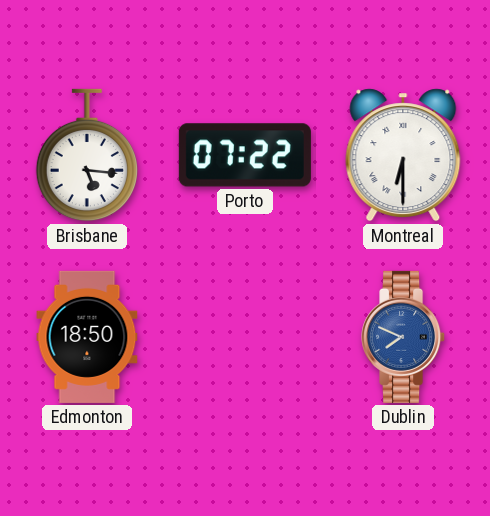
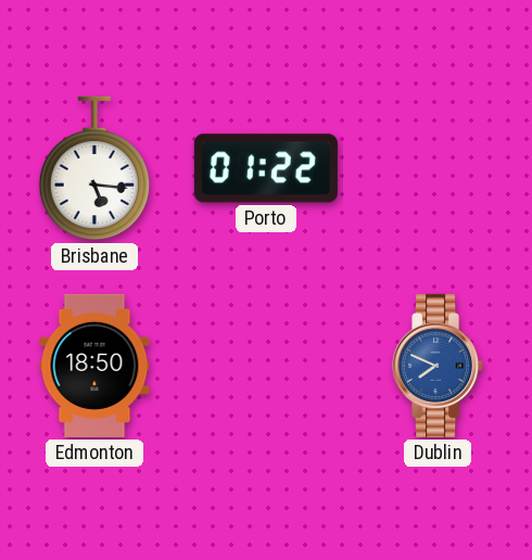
Porto: 07:22 -> 01:22 (266, 168)
Montreal: 6:30 -> none (403, 155)
